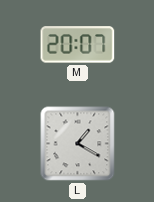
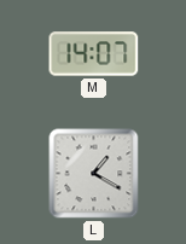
M: 20:07 -> 14:07 (94, 54)
